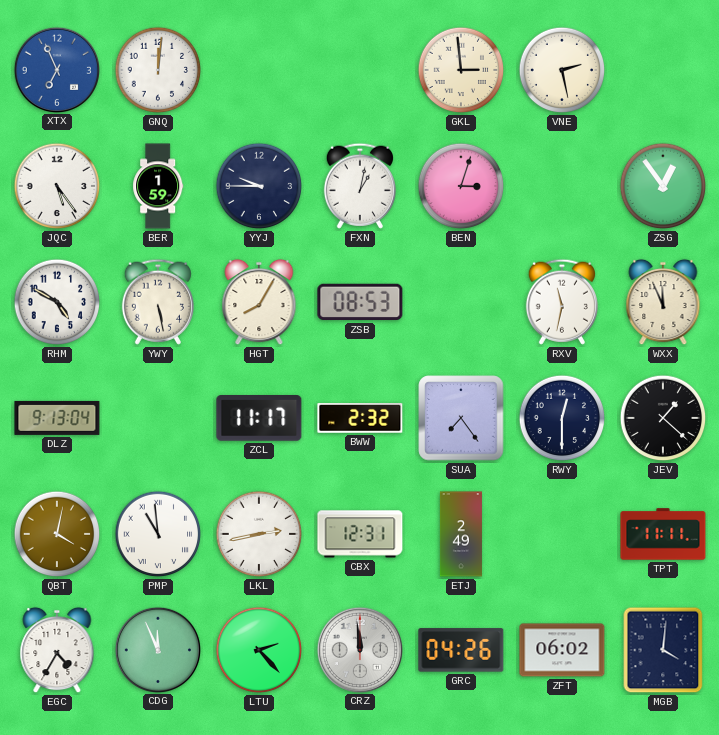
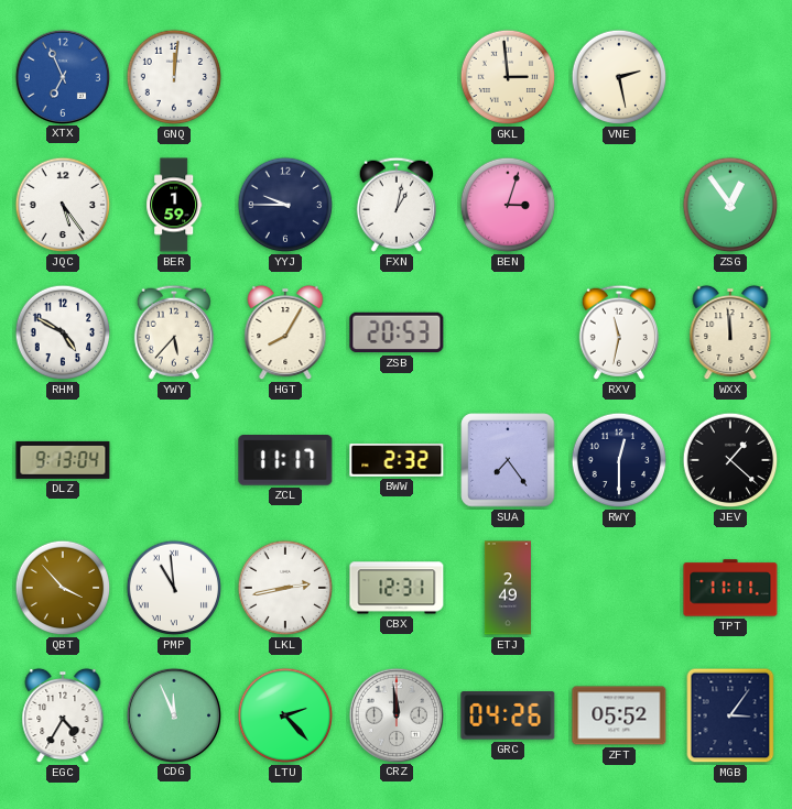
YWY: 5:28 -> 5:37 (174, 332)
ZSB: 08:53 -> 20:53 (397, 332)
WXX: 11:56 -> 11:59 (730, 332)
QBT: 4:02 -> 3:53 (63, 588)
ZFT: 06:02 -> 05:52 (619, 715)
MGB: 4:01 -> 3:06 (730, 715)
